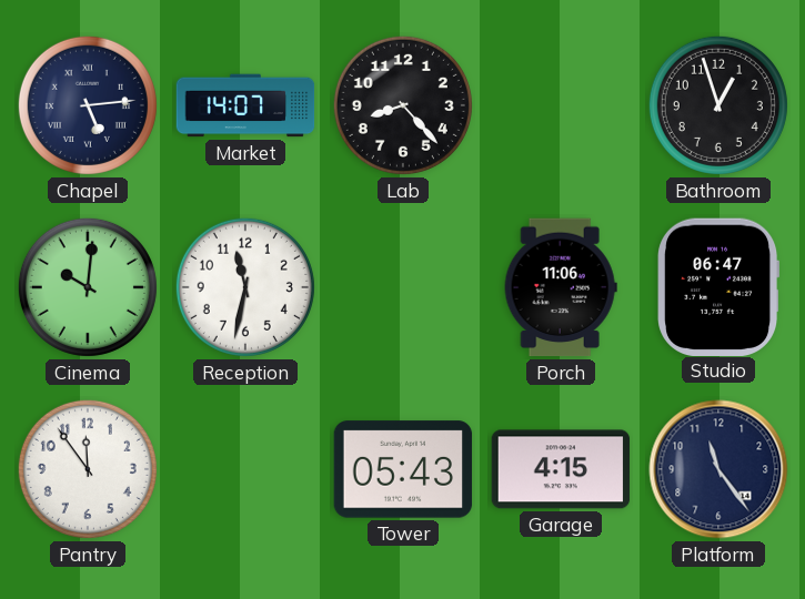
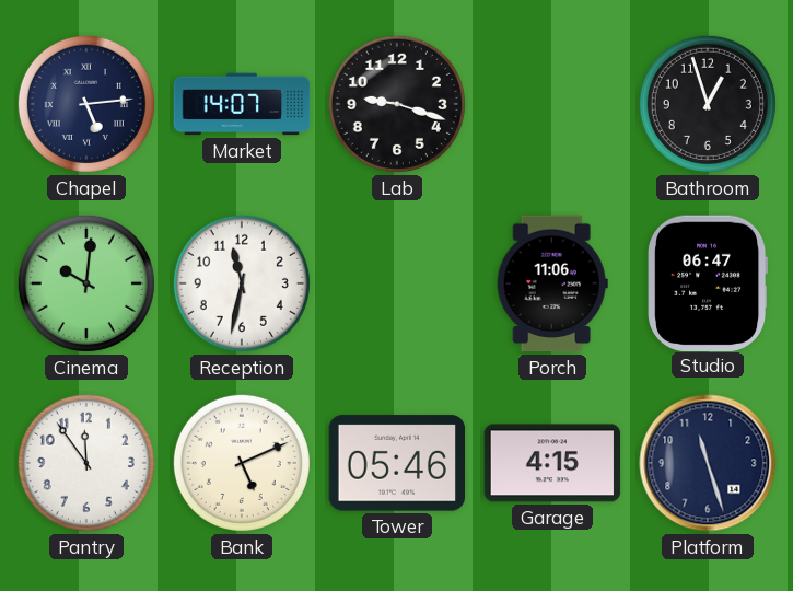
Lab: 8:23 -> 9:18 (397, 104)
Bank: none -> 5:11 (242, 463)
Tower: 05:43 -> 05:46 (397, 463)
Platform: 11:24 -> 11:27 (708, 463)
